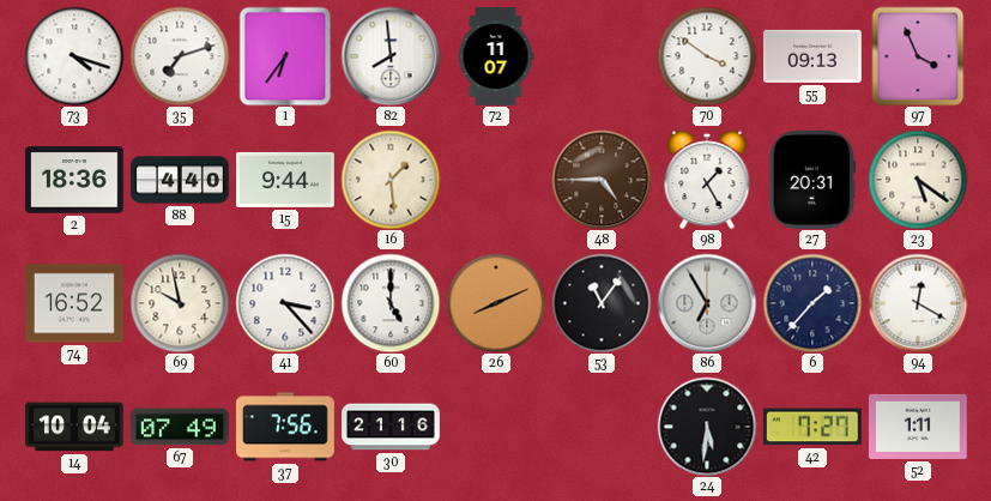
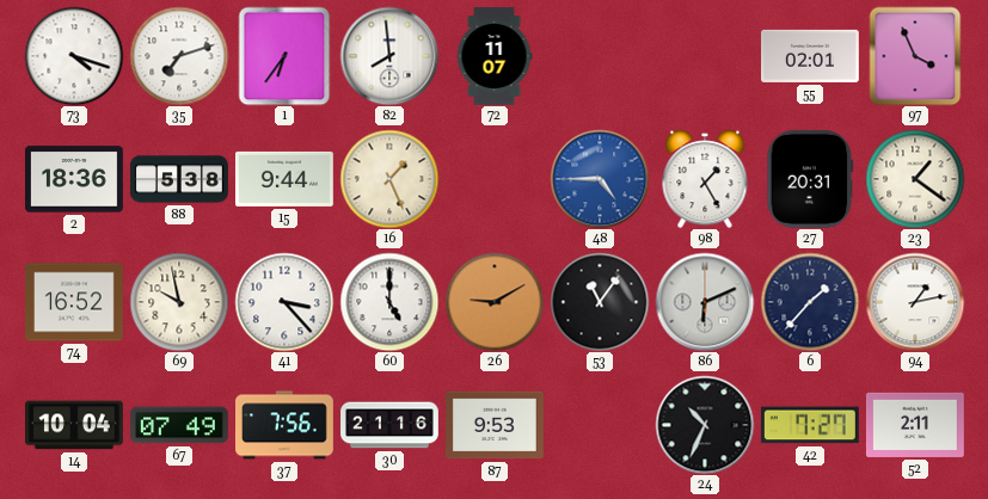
70: 3:51 -> none (707, 56)
55: 09:13 -> 02:01 (811, 56)
88: 4:40 -> 5:38 (179, 179)
16: 1:29 -> 1:26 (389, 179)
48 dial: brown -> blue (600, 179)
23: 5:21 -> 1:21 (915, 179)
26: 8:11 -> 9:10 (495, 302)
86: 6:55 -> 6:11 (705, 302)
94: 12:20 -> 1:13 (915, 302)
87: none -> 9:53 (496, 425)
24: 5:31 -> 10:34 (705, 425)
52: 1:11 -> 2:11 (915, 425)
